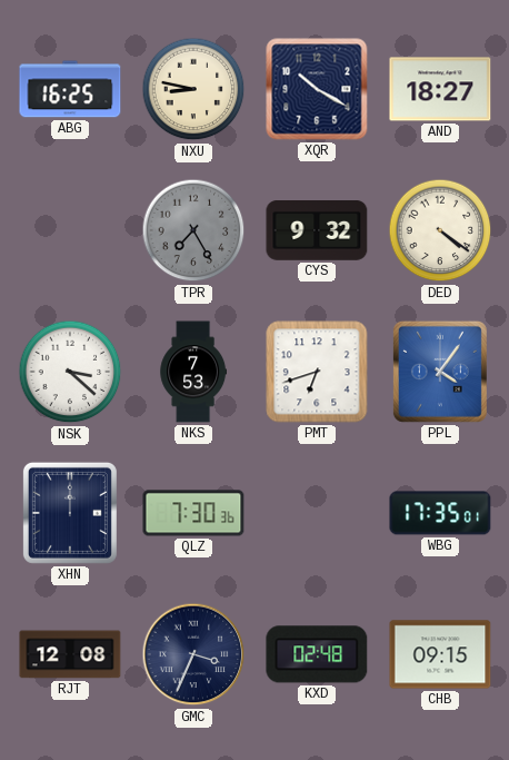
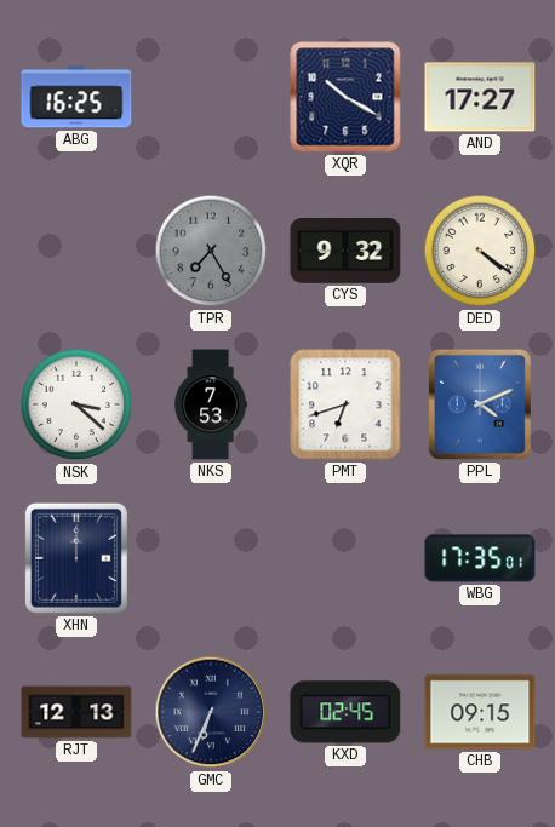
NXU: 8:47 -> none (193, 89)
AND: 18:27 -> 17:27 (480, 97)
PPL: 4:06 -> 4:11 (480, 404)
QLZ: 7:30 -> none (193, 513)
RJT: 12:08 -> 12:13 (76, 712)
GMC: 3:34 -> 6:34 (211, 712)
KXD: 02:48 -> 02:45 (345, 712)
